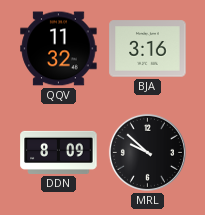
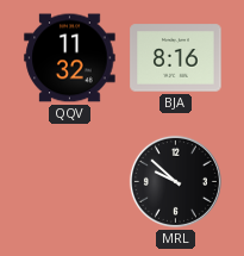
BJA: 3:16 -> 8:16 (176, 58)
DDN: 8:09 -> none (59, 152)
